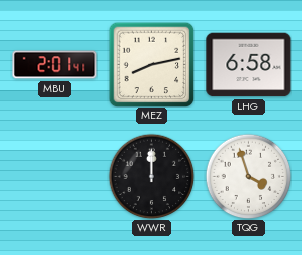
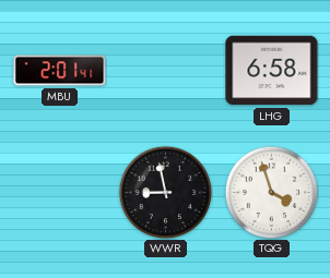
MEZ: 8:13 -> none (151, 64)
WWR: 12:00 -> 8:58 (165, 192)
